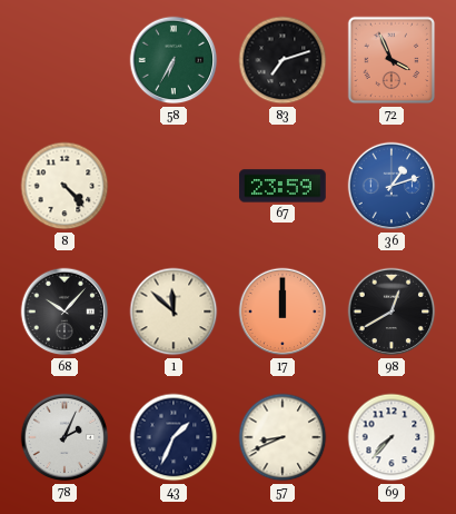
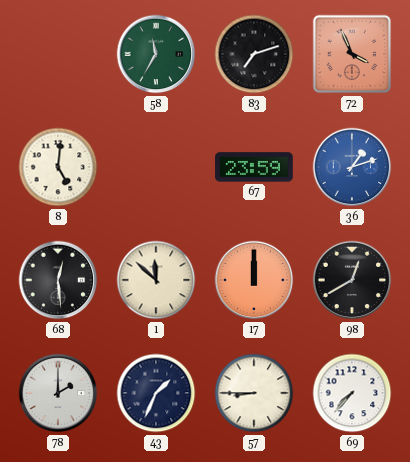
58: 6:35 -> 11:35 (156, 54)
8: 4:23 -> 5:01 (58, 167)
68: 10:07 -> 12:29 (58, 280)
78: 2:04 -> 2:00 (58, 393)
57: 8:41 -> 8:45 (254, 393)
